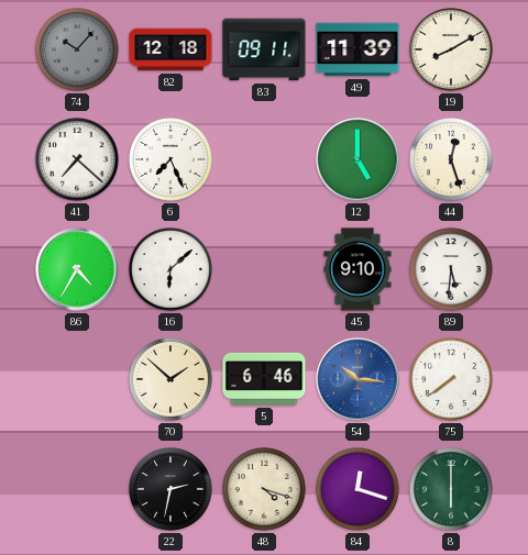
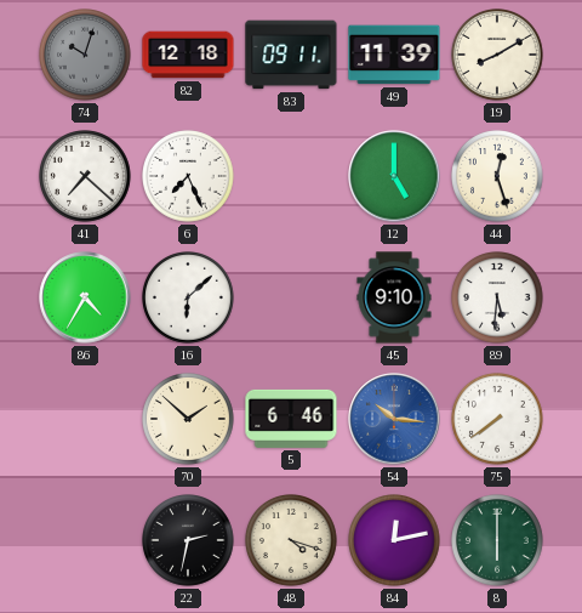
74: 10:07 -> 10:03 (86, 56)
84: 12:18 -> 12:13 (395, 541)
